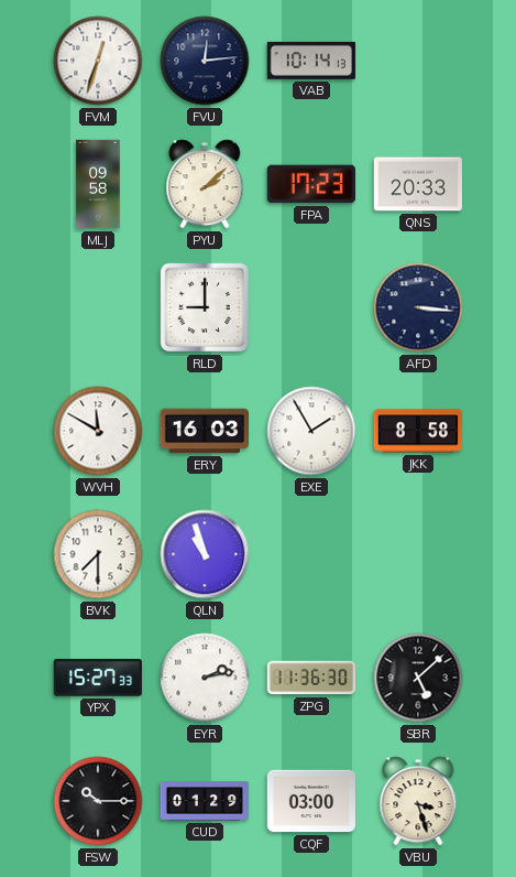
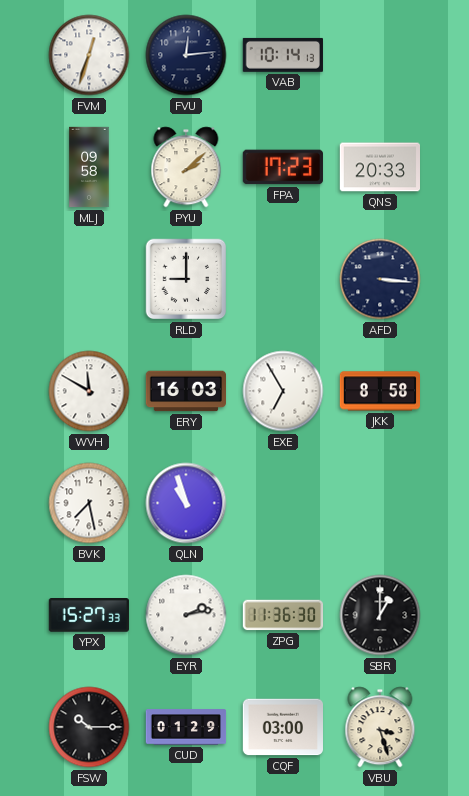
EXE: 1:55 -> 6:55 (283, 391)
BVK: 7:30 -> 7:28 (89, 503)
SBR: 5:08 -> 1:00 (380, 615)
